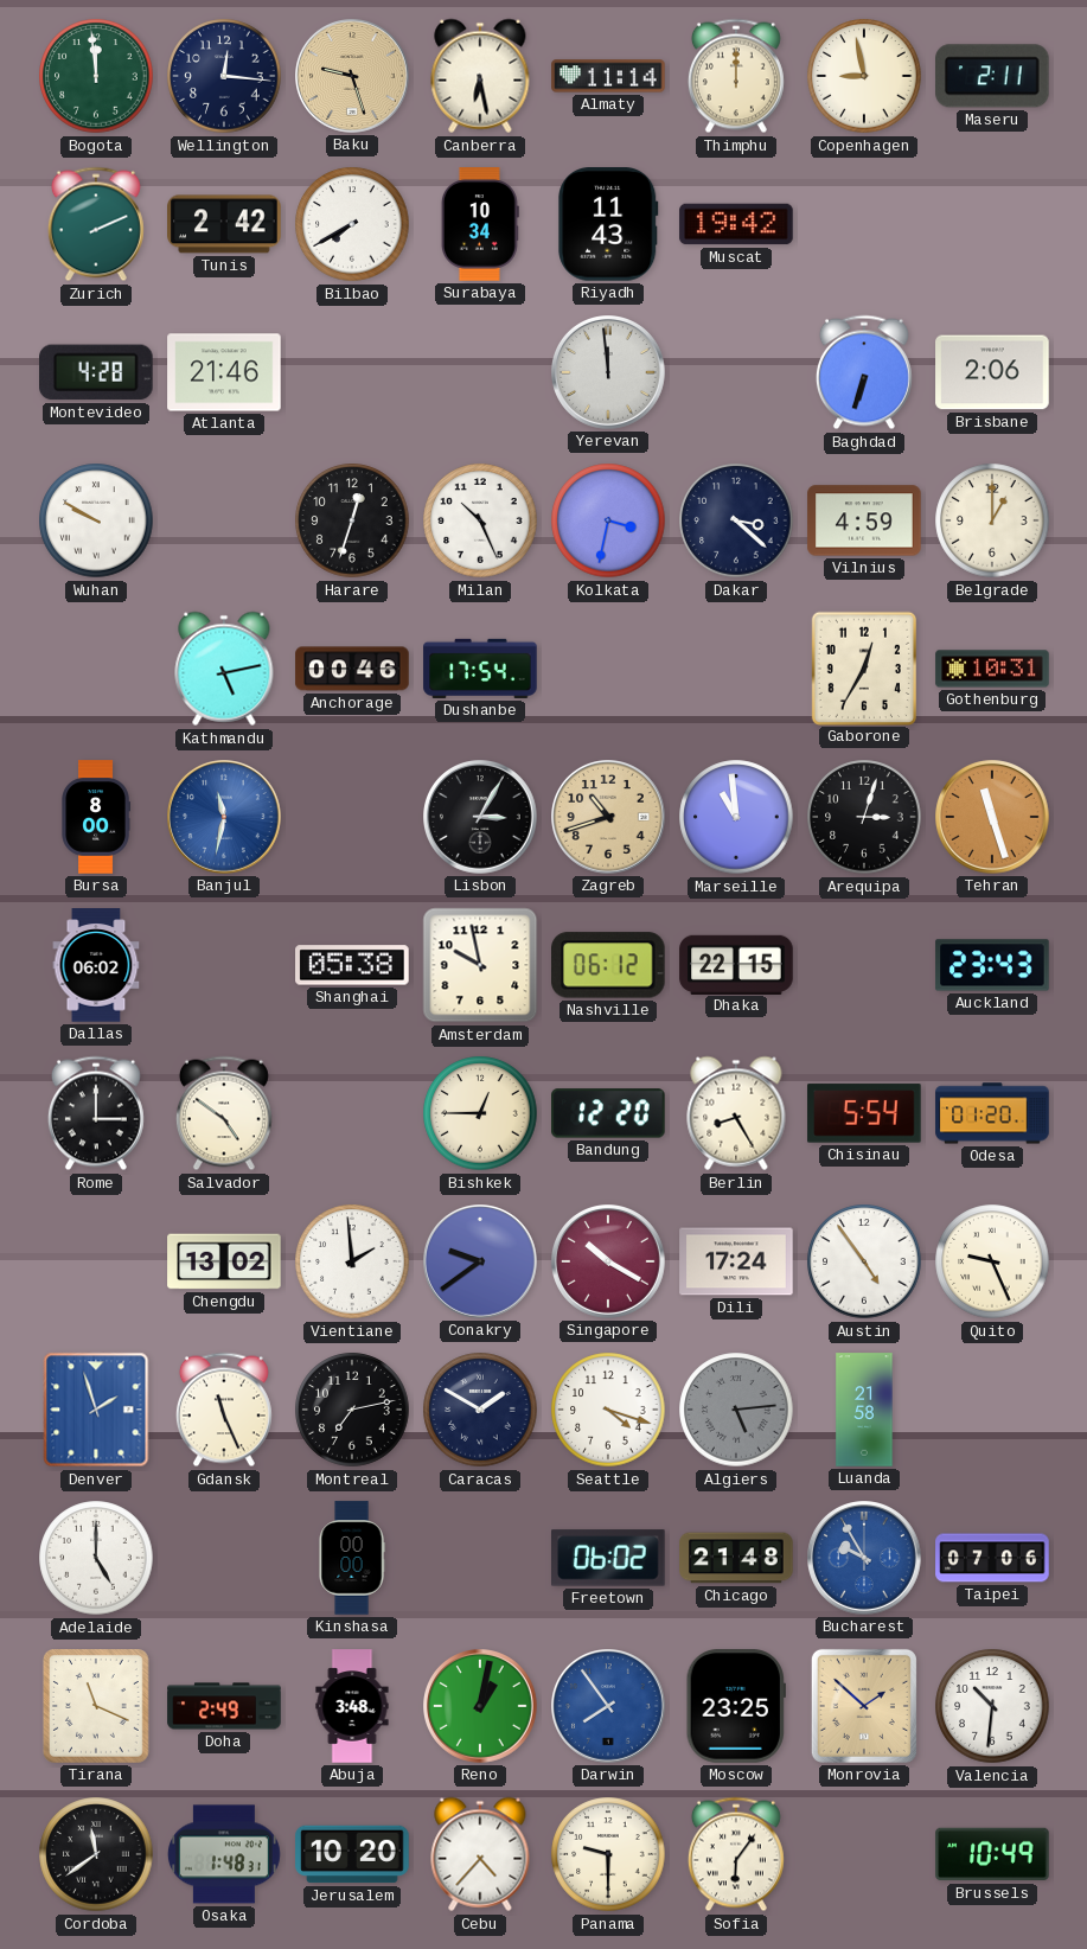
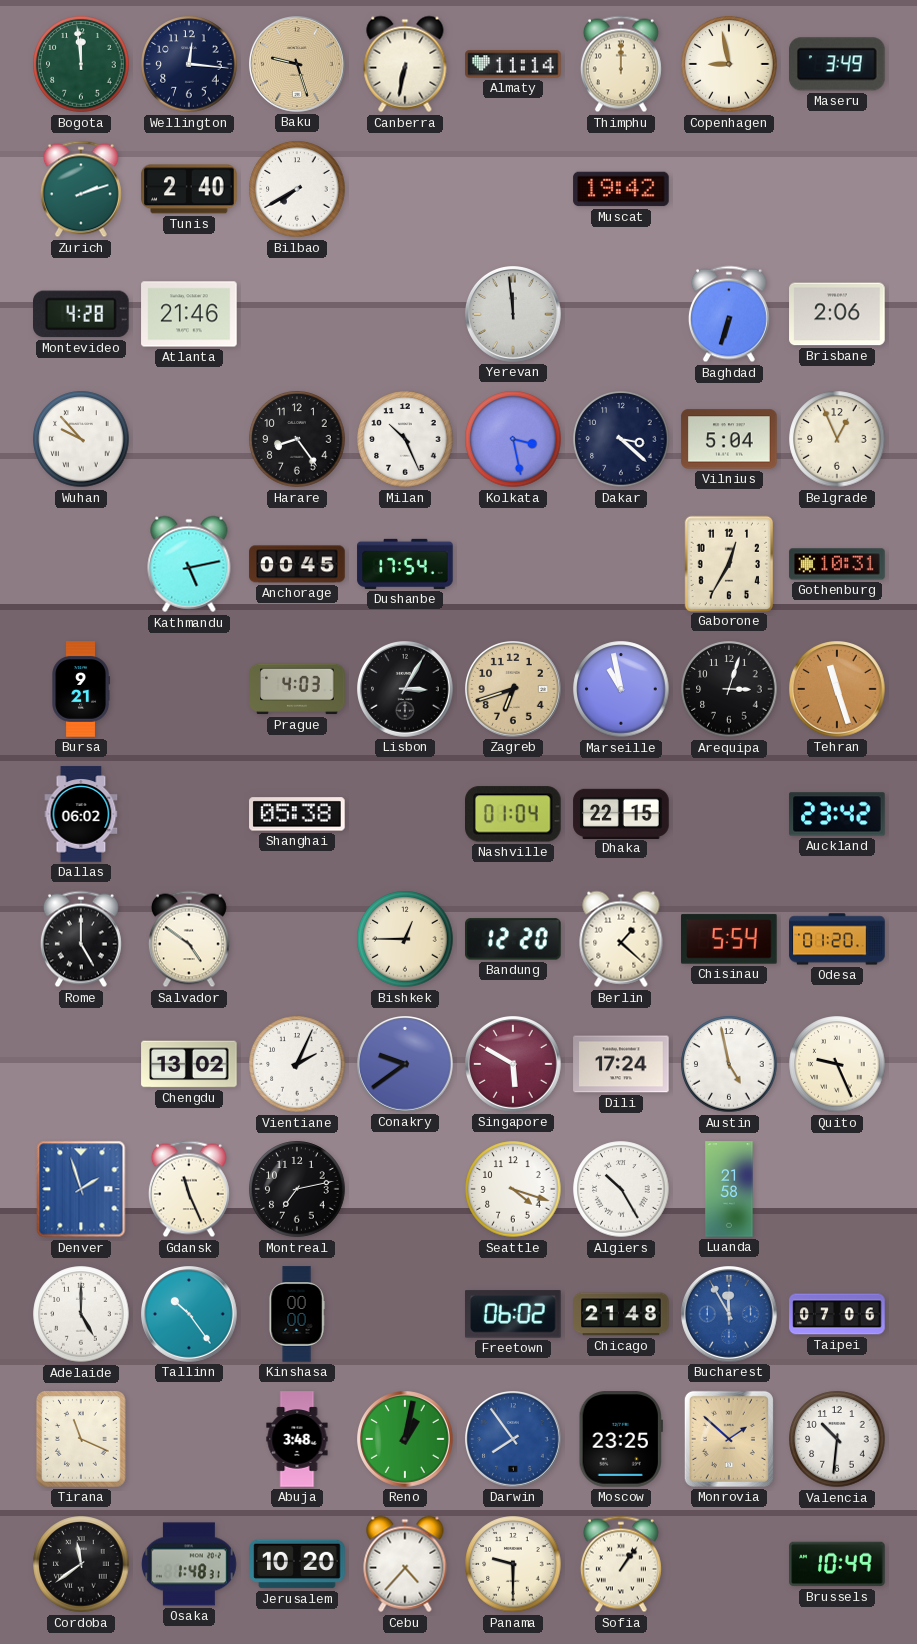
Canberra: 6:28 -> 6:32 (405, 64)
Maseru: 2:11 -> 3:49 (838, 64)
Zurich: 2:11 -> 2:12 (81, 189)
Tunis: 2:42 -> 2:40 (189, 189)
Surabaya: 10:34 -> none (480, 224)
Riyadh: 11:43 -> none (608, 224)
Wuhan: 9:50 -> 9:53 (81, 439)
Harare: 12:33 -> 8:24 (297, 439)
Kolkata: 3:32 -> 3:28 (513, 439)
Vilnius: 4:59 -> 5:04 (729, 439)
Belgrade: 1:00 -> 12:56 (837, 439)
Anchorage: 00:46 -> 00:45 (297, 564)
Bursa: 8:00 -> 9:21 (81, 689)
Banjul: 11:32 -> none (225, 818)
Prague: none -> 4:03 (297, 689)
Zagreb: 10:42 -> 6:42 (514, 690)
Marseille: 10:59 -> 10:58 (621, 689)
Amsterdam: 9:58 -> none (480, 965)
Nashville: 06:12 -> 01:04 (514, 814)
Auckland: 23:43 -> 23:42 (837, 814)
Rome: 3:00 -> 5:00 (81, 939)
Berlin: 8:25 -> 1:22 (621, 939)
Vientiane: 1:59 -> 2:04 (297, 1064)
Singapore: 10:20 -> 5:50 (514, 1065)
Austin: 4:54 -> 4:58 (729, 1064)
Caracas: 1:50 -> none (480, 1410)
Algiers: 5:14 -> 10:25 (621, 1189)
Algiers dial: grey -> white (621, 1189)
Tallinn: none -> 10:24 (190, 1315)
Bucharest: 9:55 -> 11:55 (730, 1315)
Doha: 2:49 -> none (224, 1706)
Sofia: 6:06 -> 1:06 (621, 1564)
